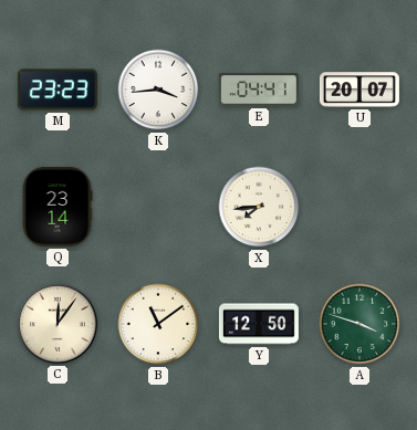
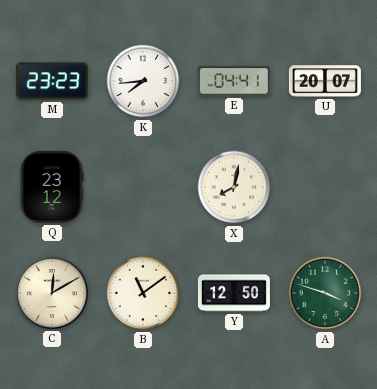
K: 3:44 -> 7:44 (143, 81)
Q: 23:14 -> 23:12 (52, 187)
X: 7:44 -> 8:02 (234, 187)
C: 12:06 -> 12:10 (52, 293)
